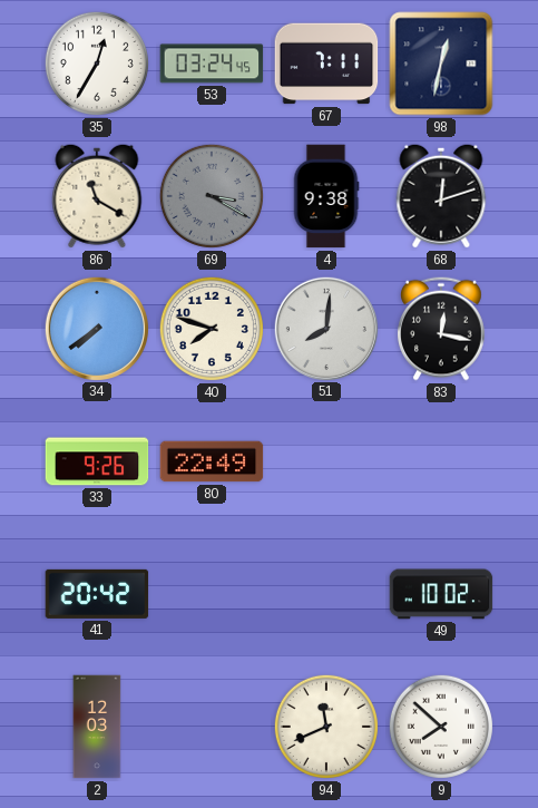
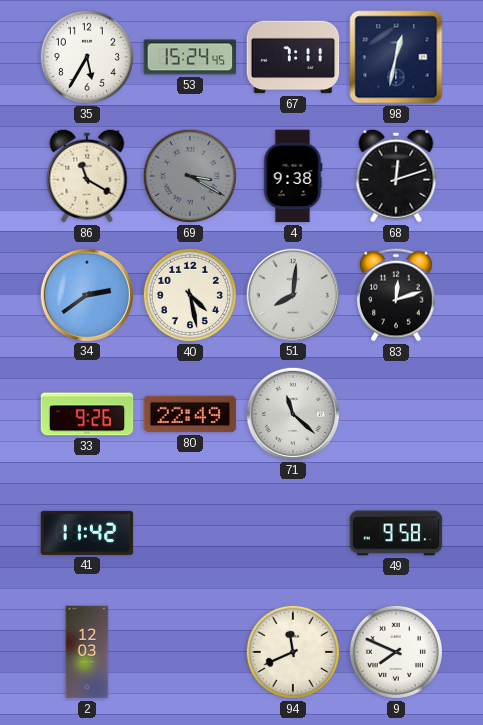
35: 12:35 -> 5:35 (87, 57)
53: 03:24 -> 15:24 (190, 57)
34: 7:39 -> 2:39 (86, 294)
40: 7:48 -> 4:28 (190, 295)
83: 12:17 -> 12:12 (397, 295)
71: none -> 11:22 (292, 413)
41: 20:42 -> 11:42 (87, 533)
49: 10:02 -> 9:58 (396, 533)
9: 7:52 -> 7:49 (396, 652)
